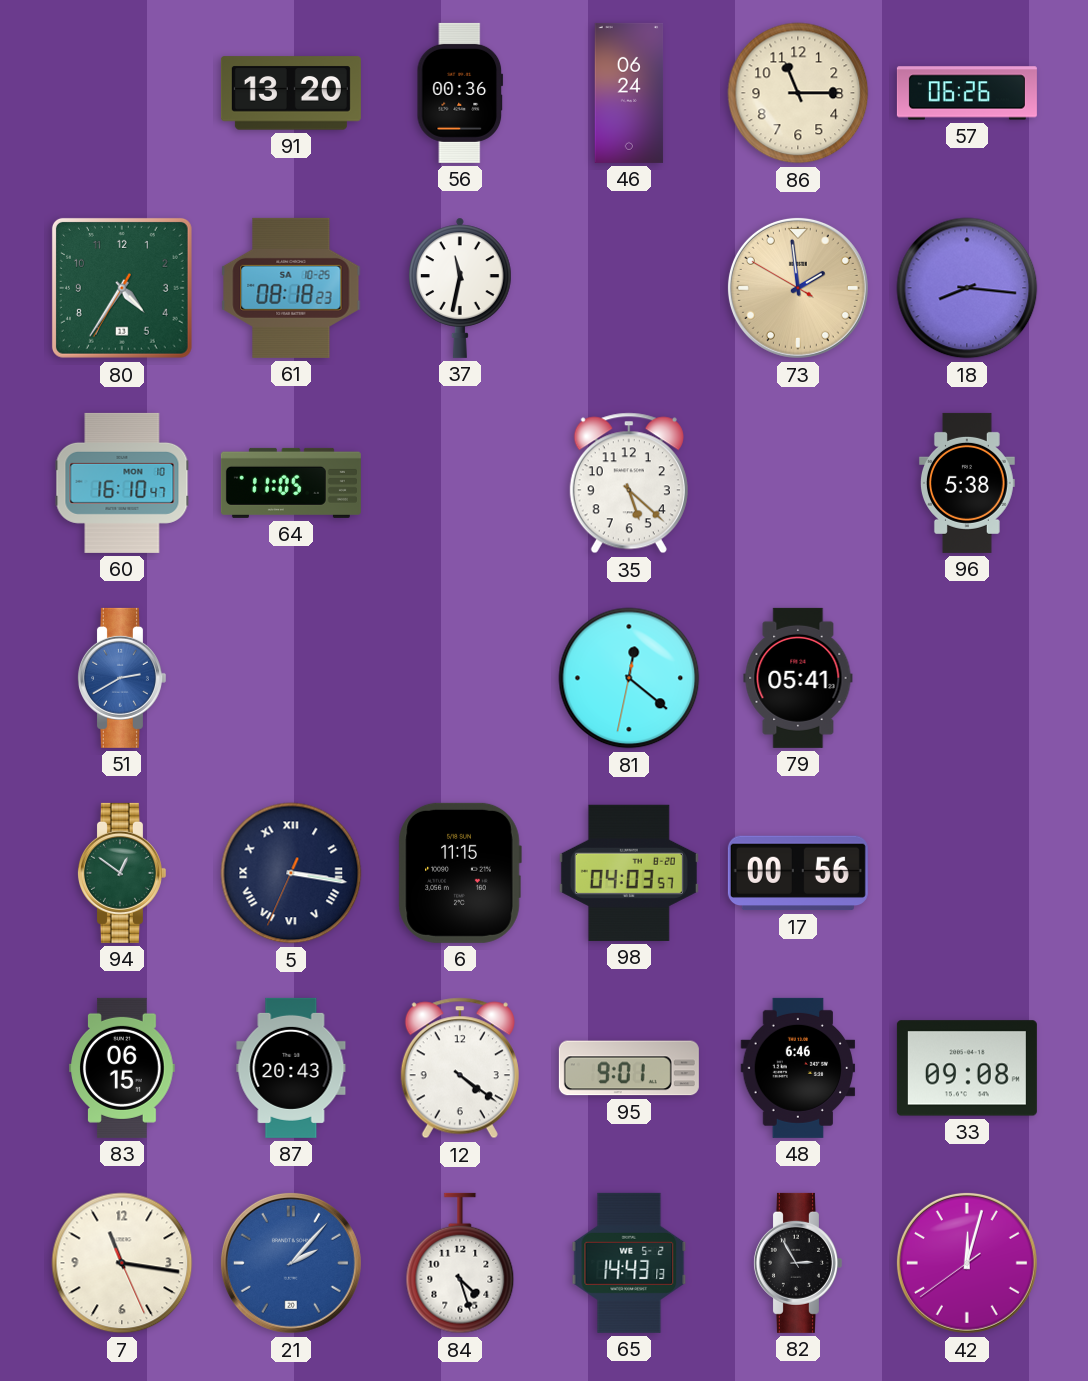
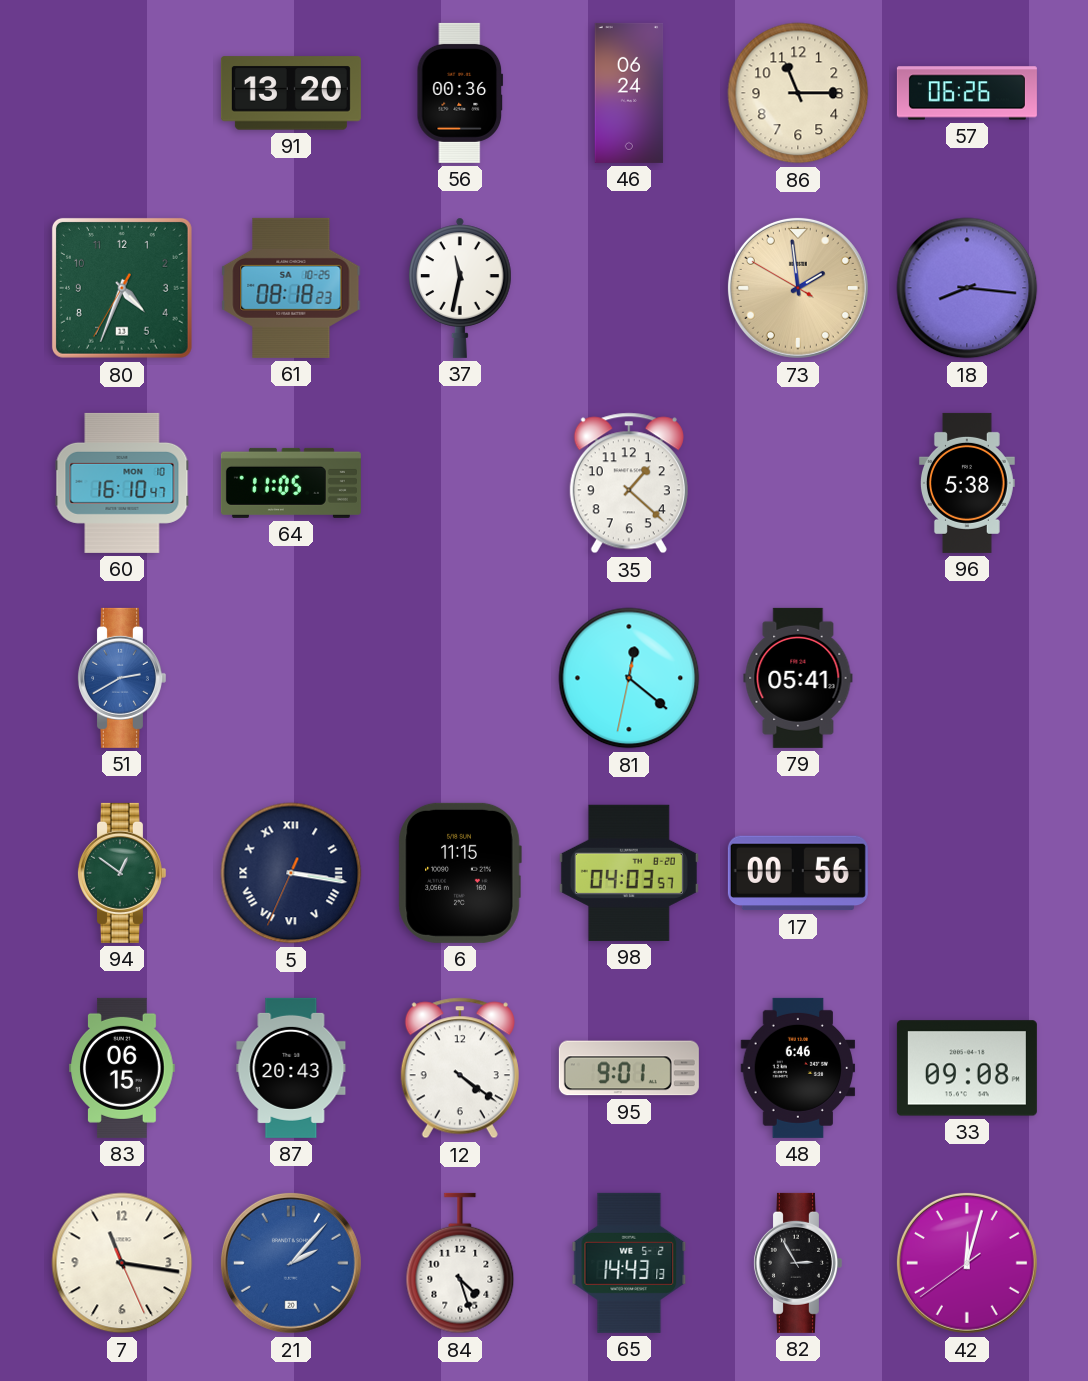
80: 4:35 -> 4:33 (122, 288)
35: 5:22 -> 1:22 (629, 483)
